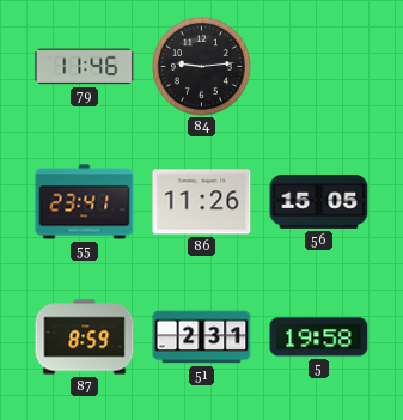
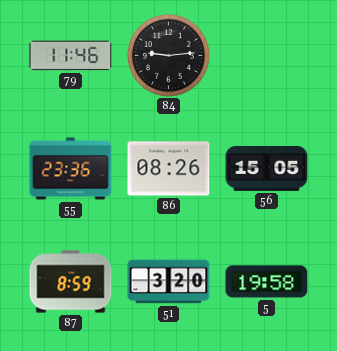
55: 23:41 -> 23:36 (71, 169)
86: 11:26 -> 08:26 (169, 169)
51: 2:31 -> 3:20 (169, 282)
